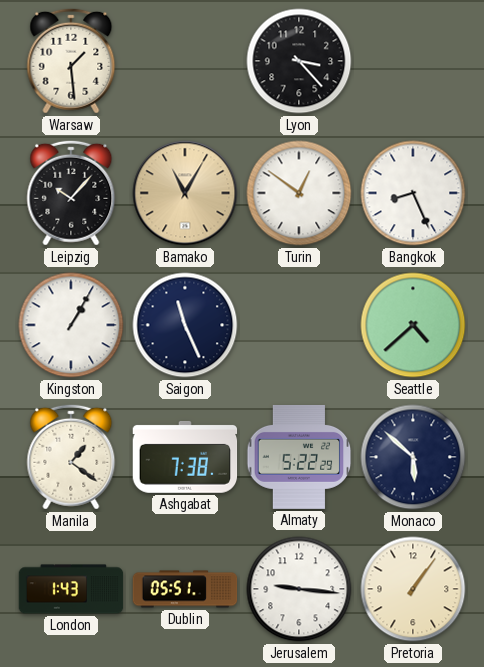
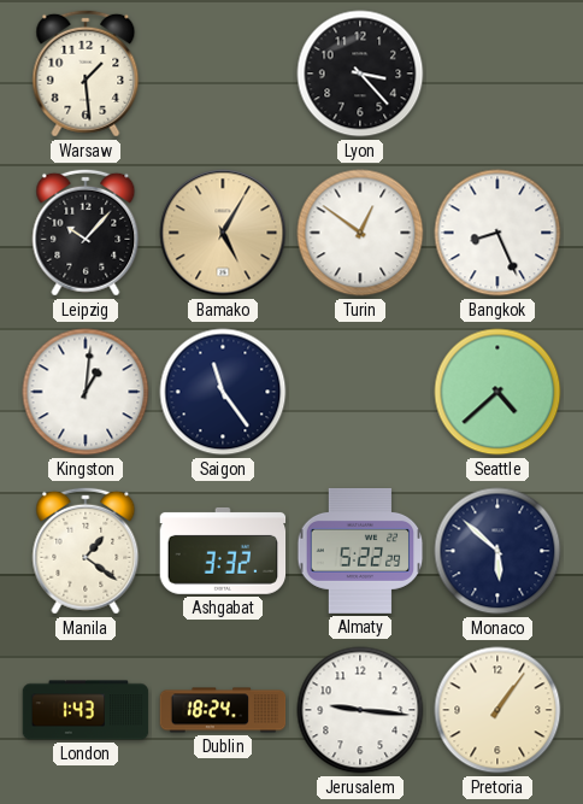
Bamako: 11:05 -> 5:05 (223, 233)
Kingston: 1:05 -> 1:01 (86, 392)
Saigon: 11:26 -> 11:24 (223, 392)
Ashgabat: 7:38 -> 3:32 (223, 551)
Dublin: 05:51 -> 18:24 (223, 710)
